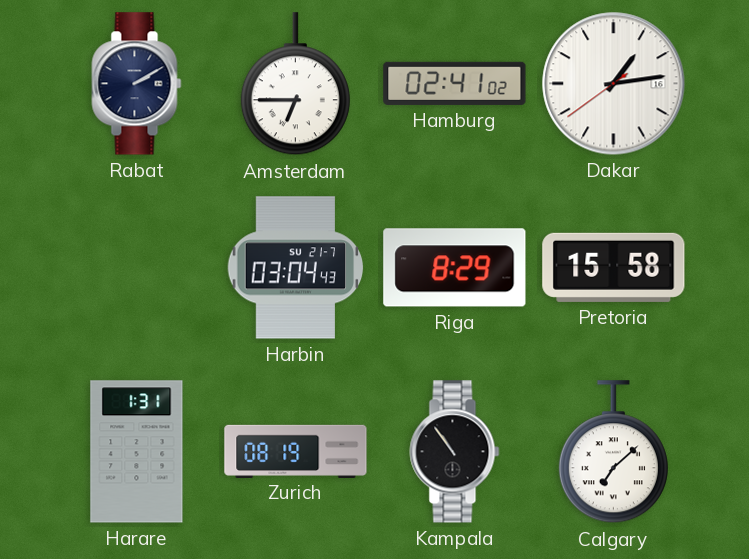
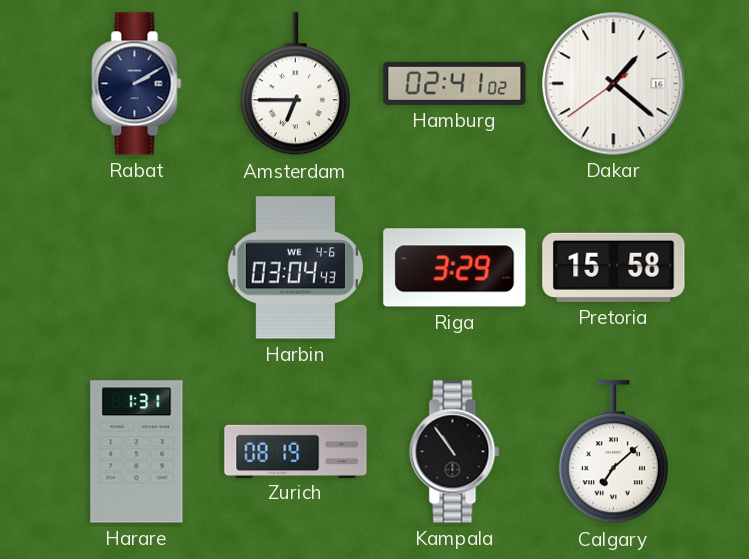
Dakar: 1:13 -> 1:21 (614, 84)
Harbin date: SU 21-7 -> WE 4-6 (296, 268)
Riga: 8:29 -> 3:29 (455, 268)
